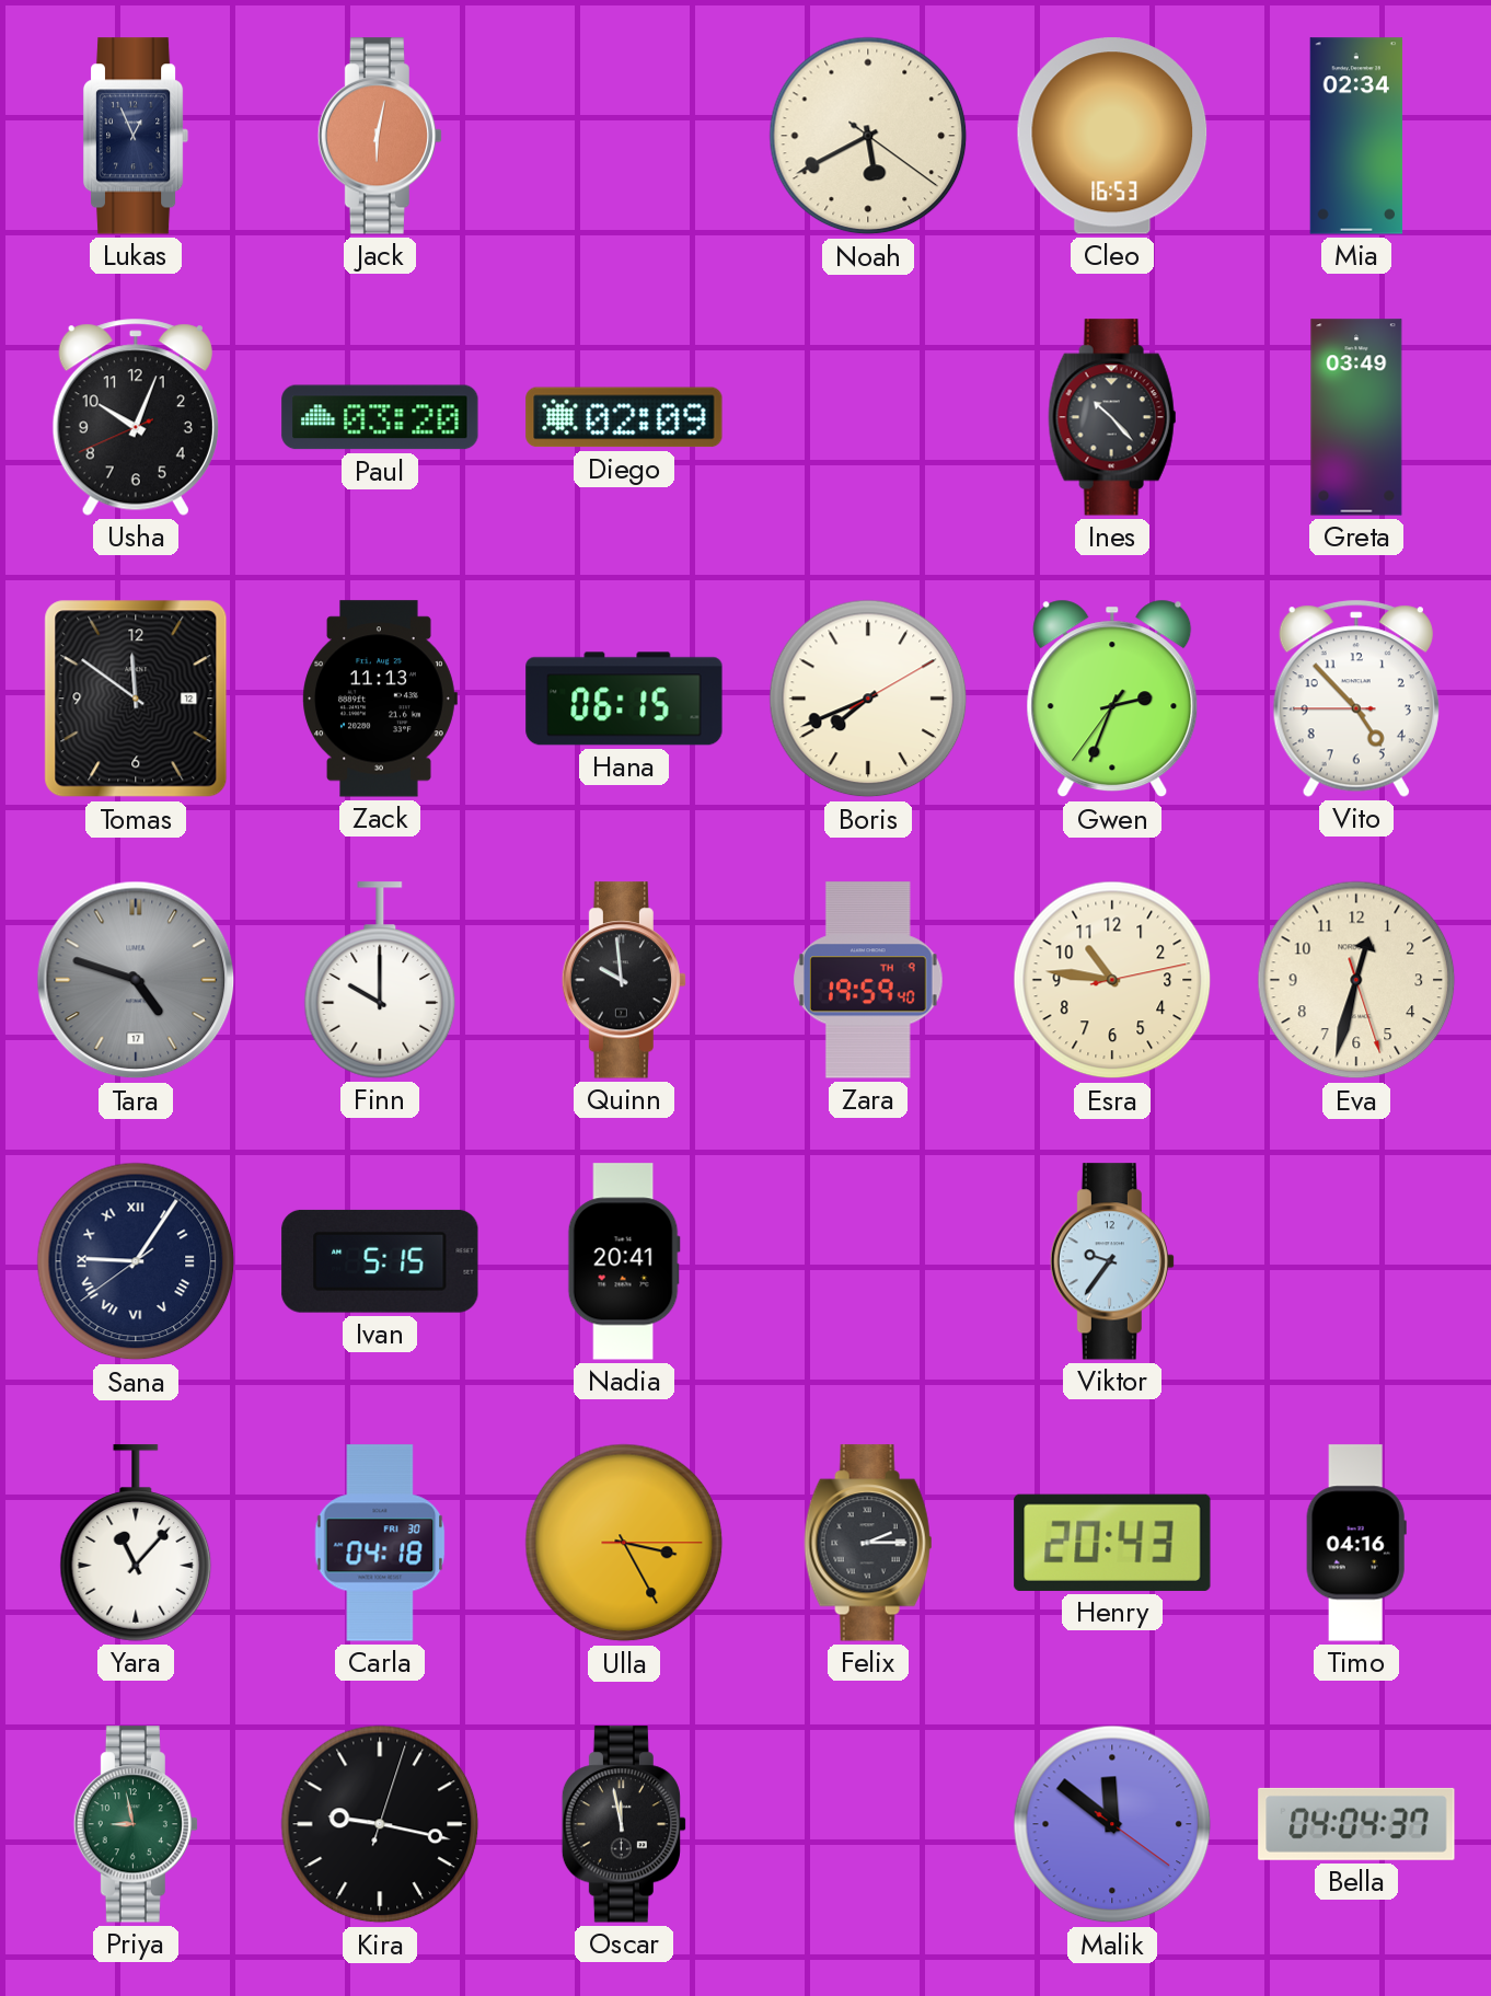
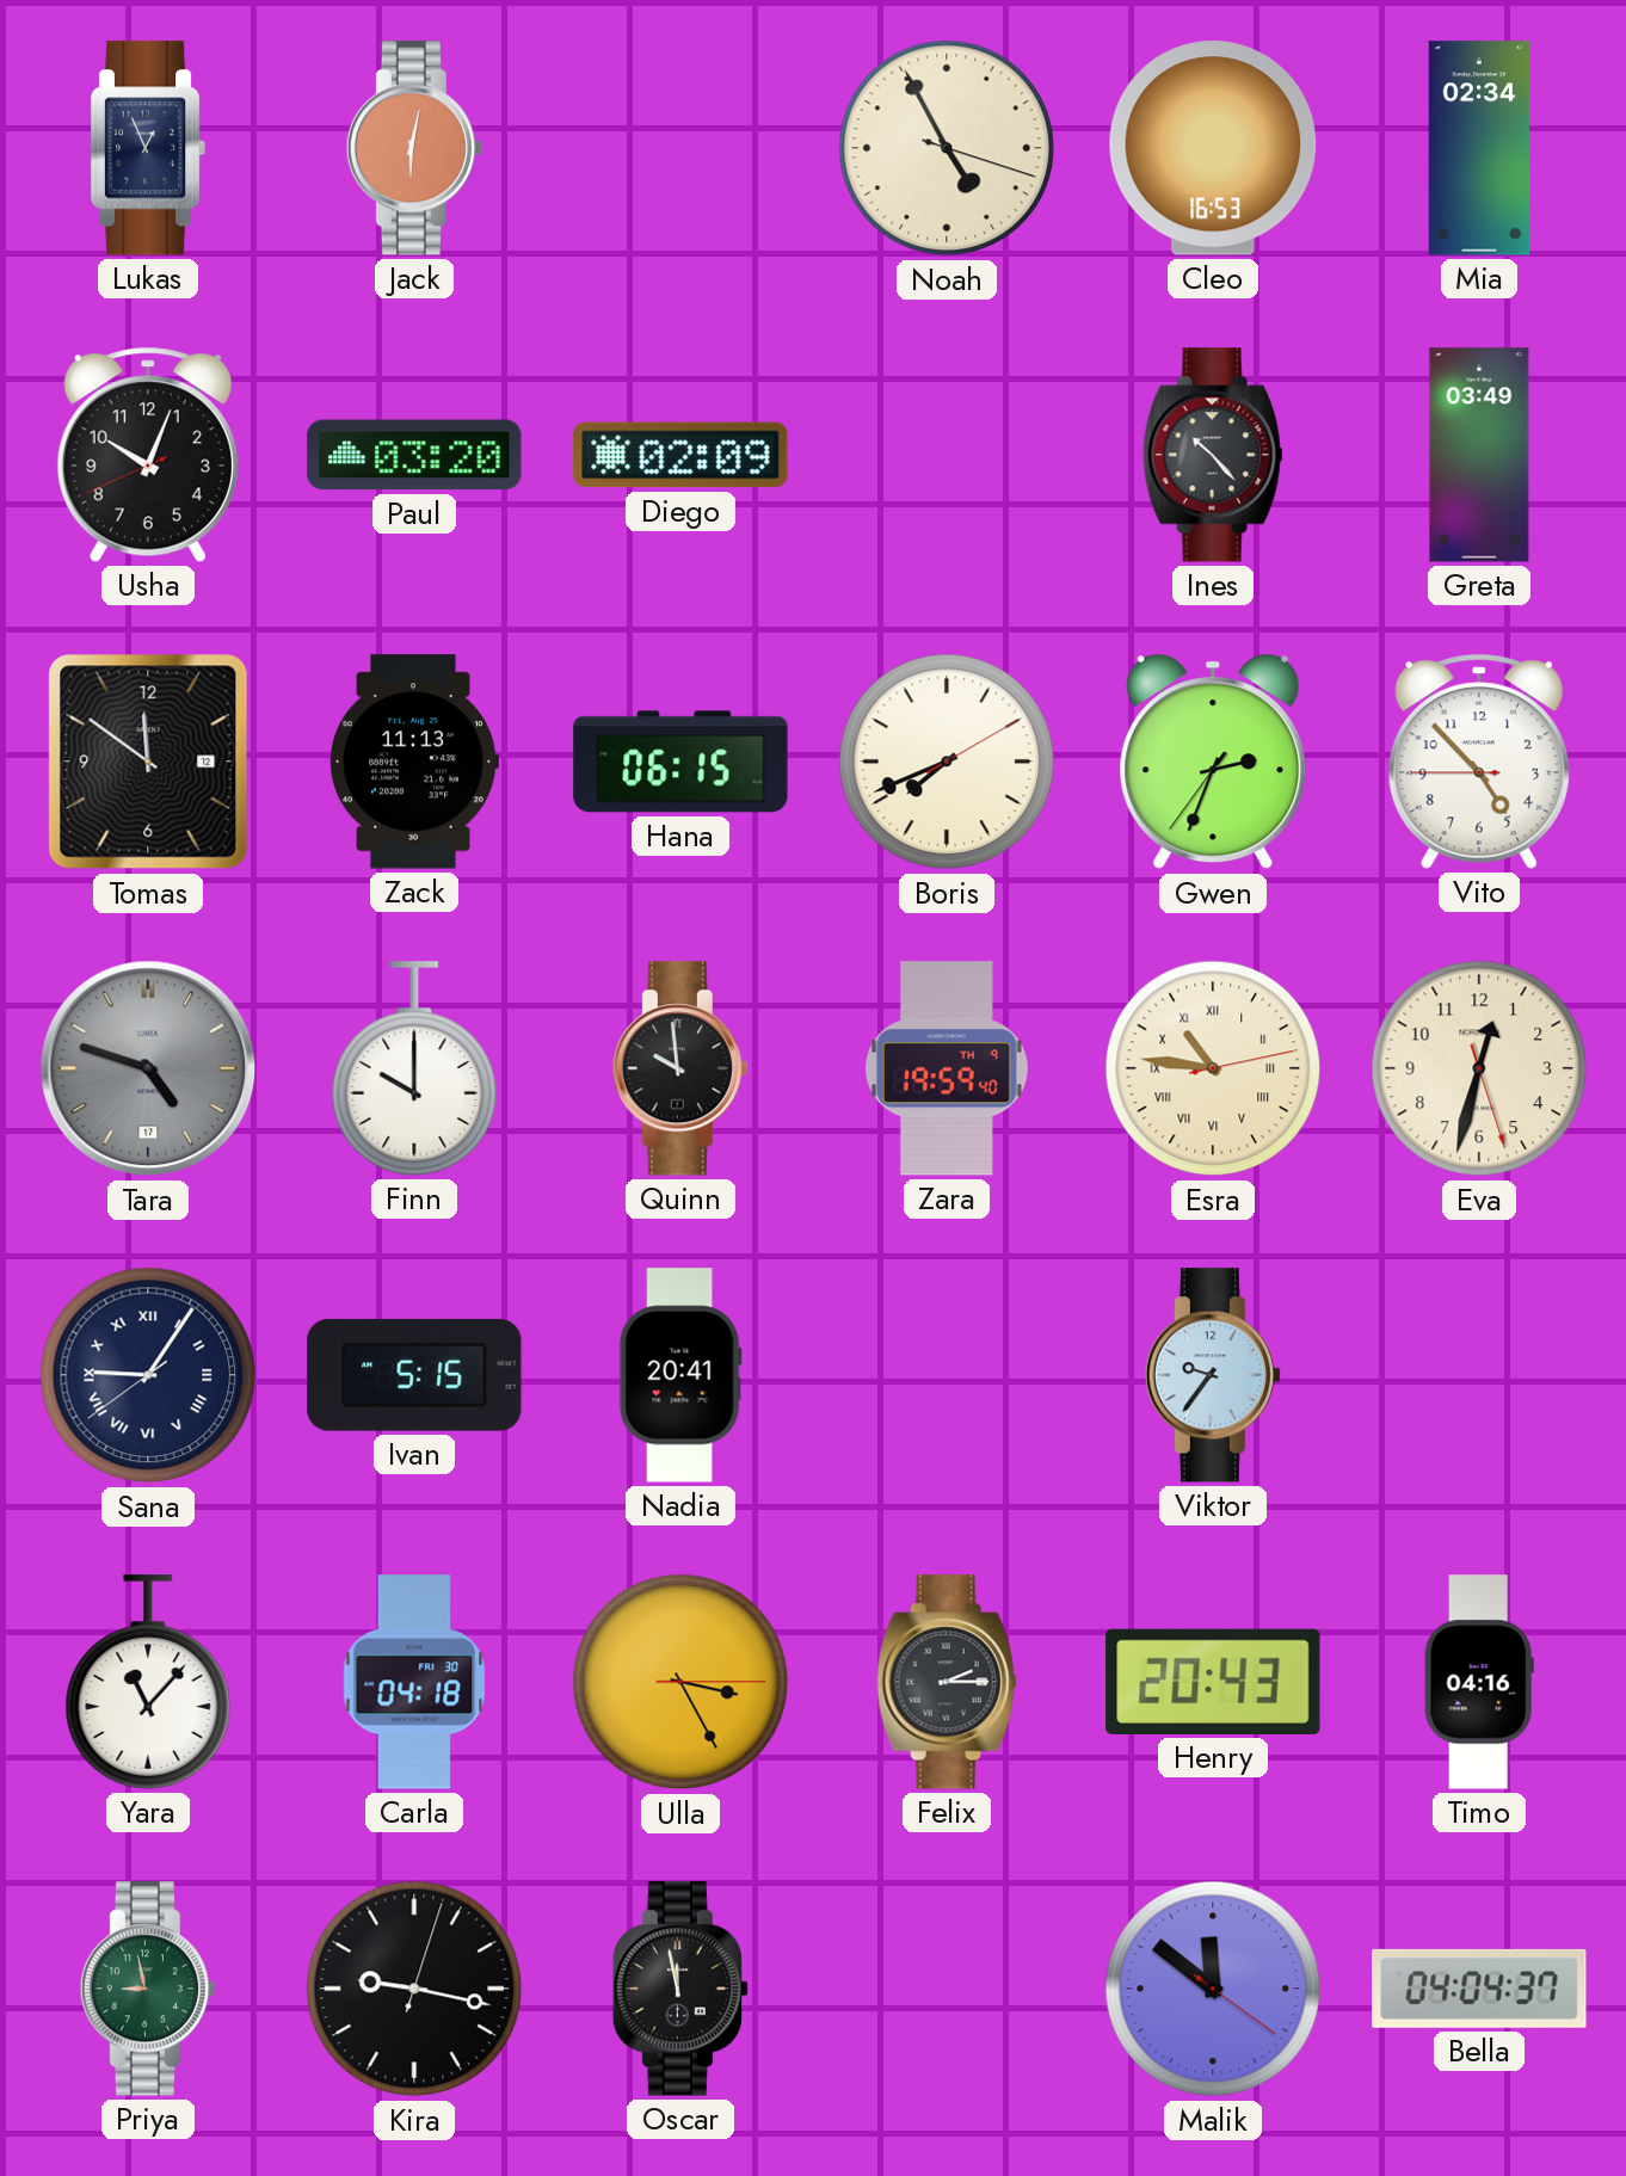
Noah: 5:40 -> 4:55 (947, 148)
Esra numerals: Arabic -> Roman (1213, 1068)
